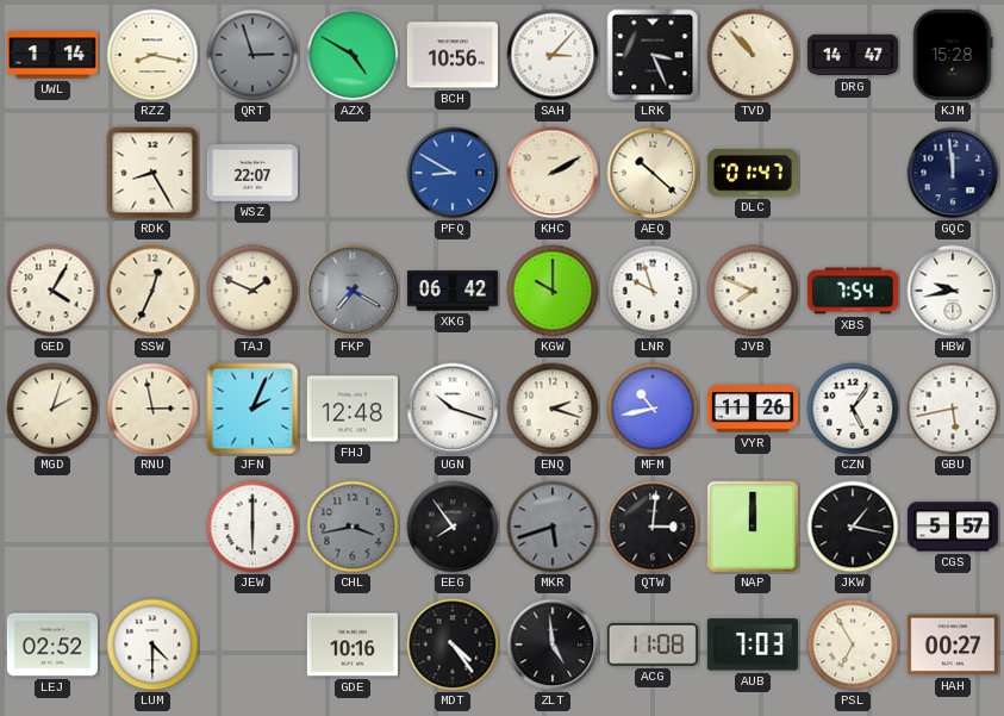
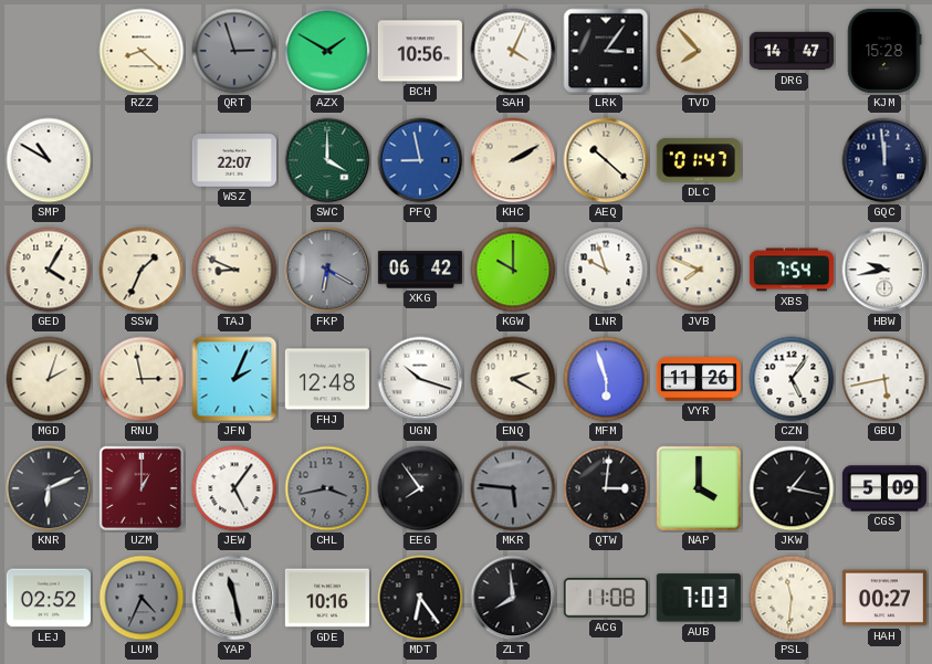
UWL: 1:14 -> none (52, 55)
RZZ: 8:17 -> 8:22 (142, 51)
AZX: 4:50 -> 1:50 (327, 51)
SAH: 3:07 -> 4:04 (513, 51)
LRK: 3:26 -> 3:06 (606, 51)
TVD: 10:53 -> 7:53 (699, 51)
SMP: none -> 10:50 (49, 160)
RDK: 8:25 -> none (152, 173)
SWC: none -> 4:00 (327, 160)
PFQ: 8:50 -> 8:58 (420, 160)
SSW: 12:34 -> 1:34 (142, 270)
TAJ: 1:49 -> 8:49 (234, 270)
FKP: 7:20 -> 6:20 (327, 270)
ENQ: 2:18 -> 2:20 (513, 379)
MFM: 10:43 -> 5:57 (606, 379)
KNR: none -> 6:11 (49, 488)
UZM: none -> 1:00 (142, 488)
JEW: 6:00 -> 5:06 (234, 488)
MKR: 5:42 -> 5:46 (513, 488)
NAP: 12:00 -> 4:00 (699, 488)
CGS: 5:57 -> 5:09 (884, 488)
LUM: 4:30 -> 4:34 (142, 598)
LUM dial: white -> grey (142, 598)
YAP: none -> 11:28 (234, 598)
MDT: 4:24 -> 6:24 (420, 598)
ZLT: 4:59 -> 7:59 (513, 598)
PSL: 6:55 -> 11:31 (792, 598)
